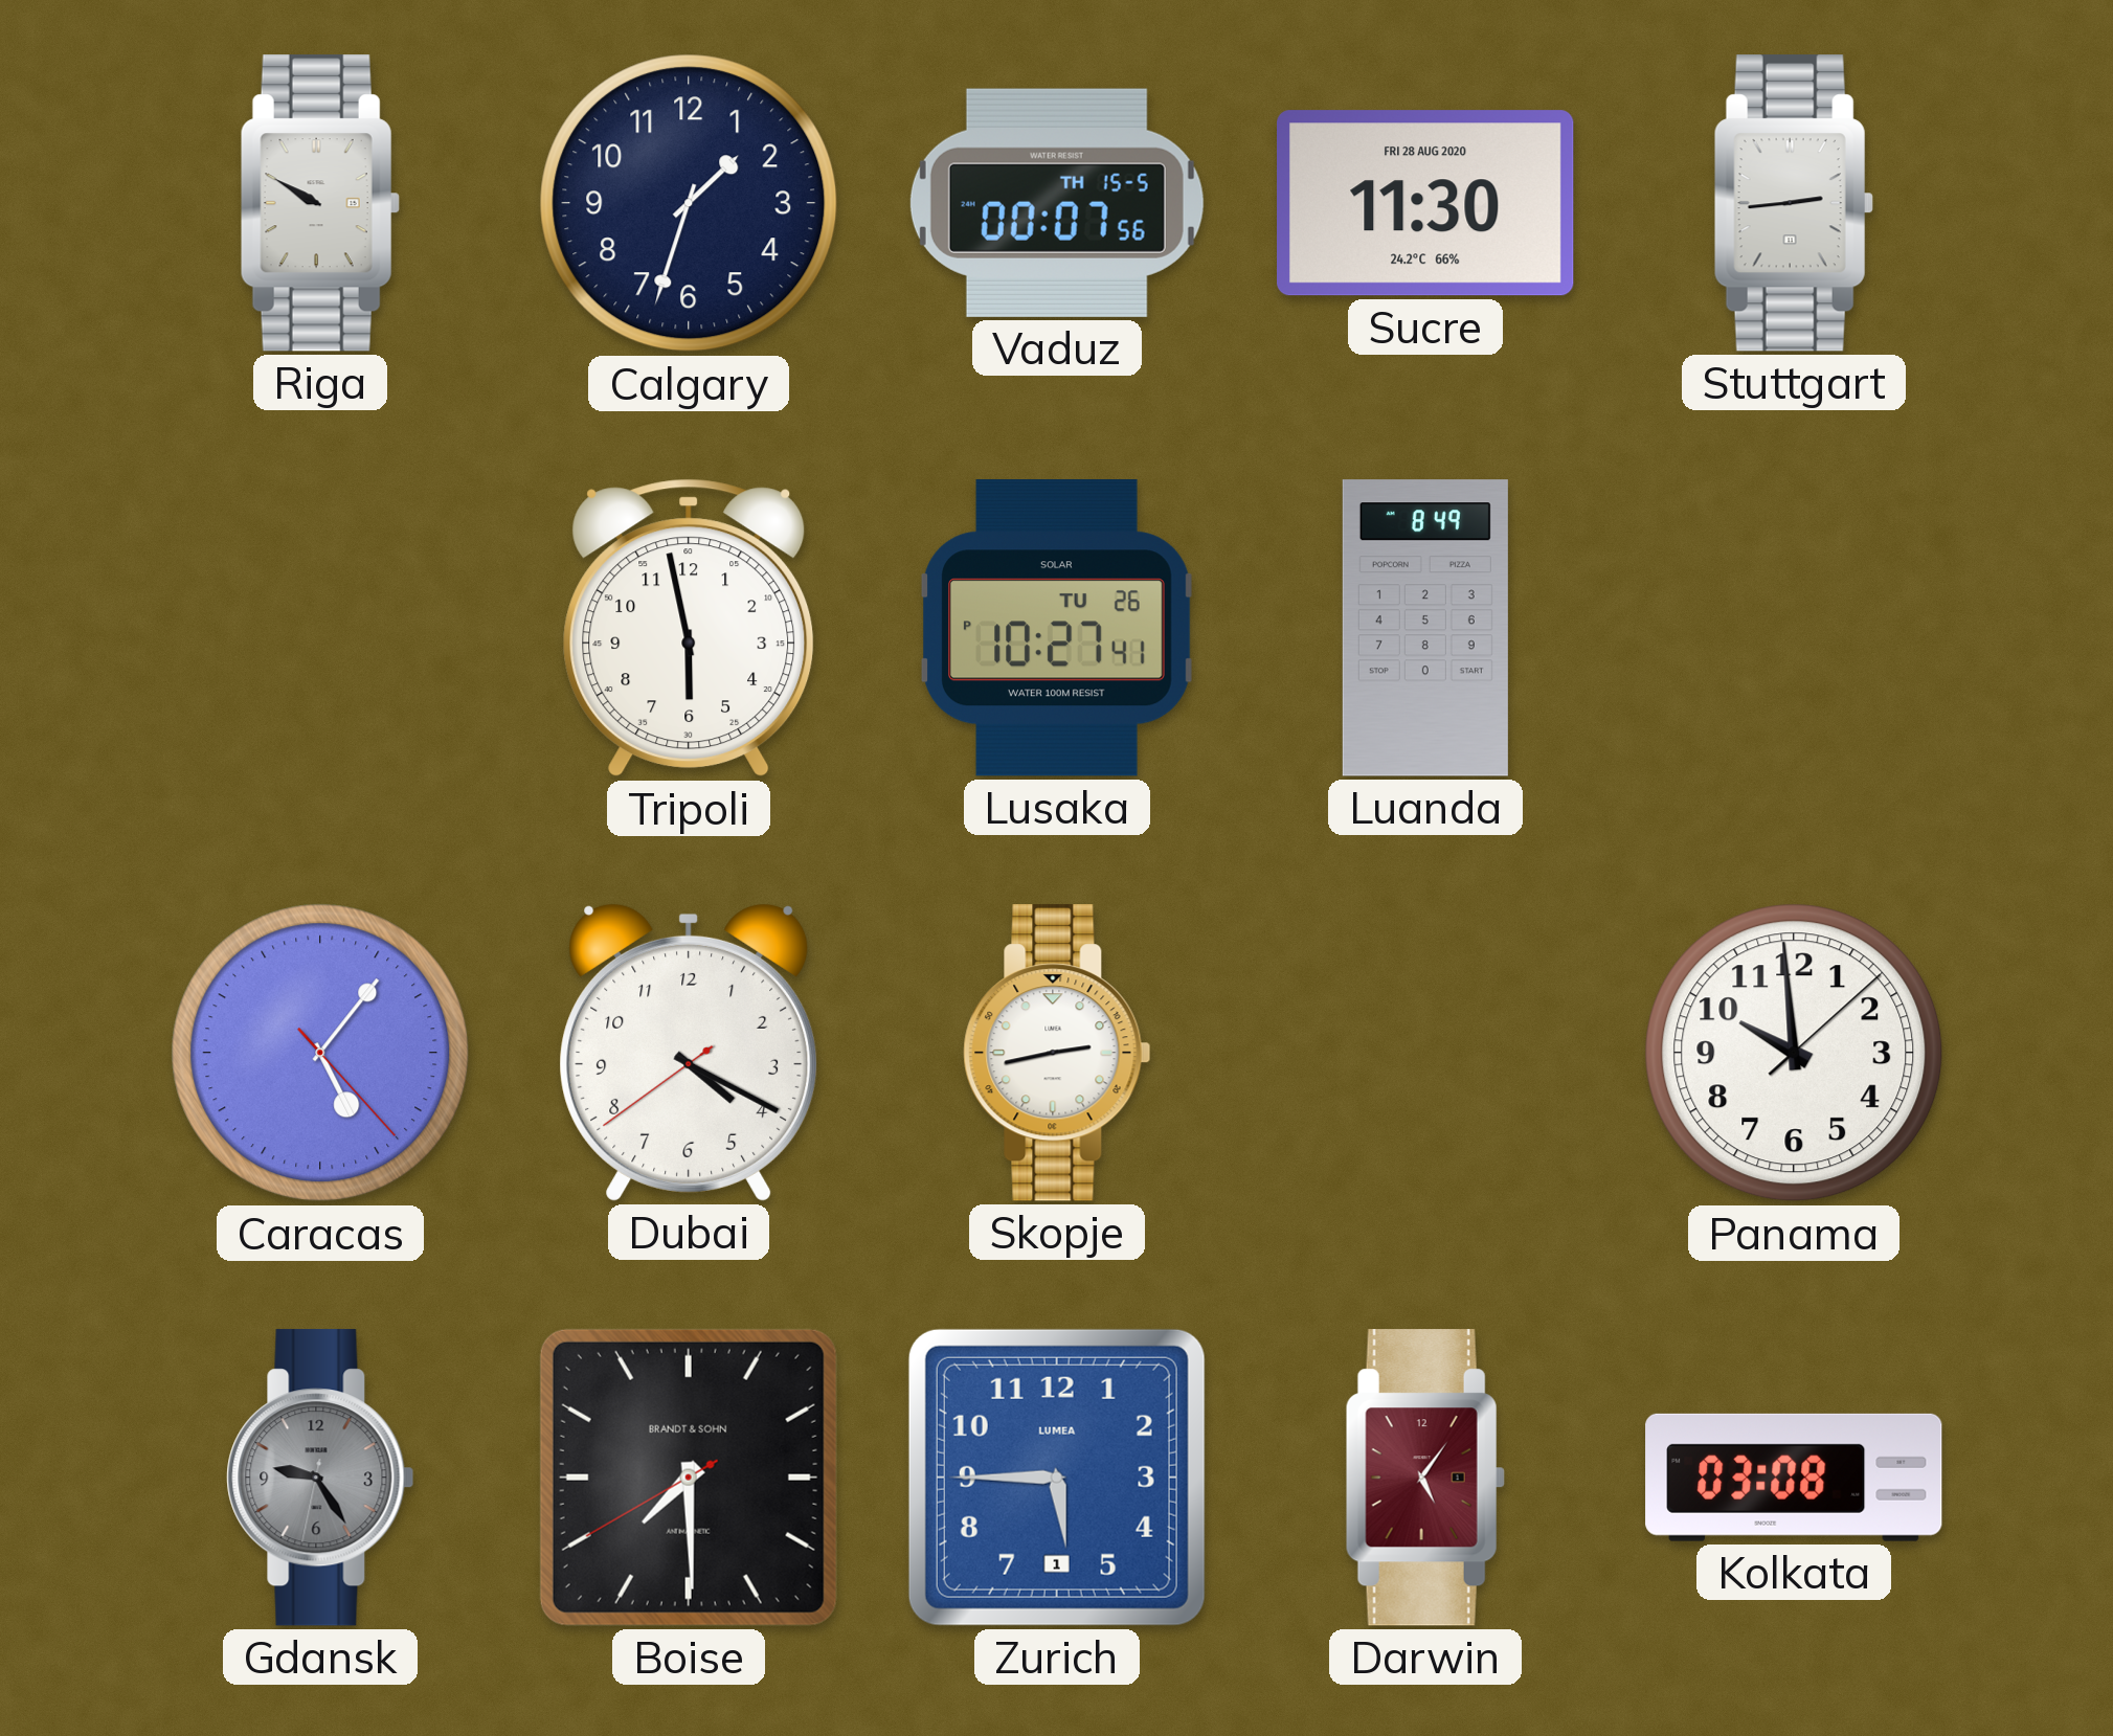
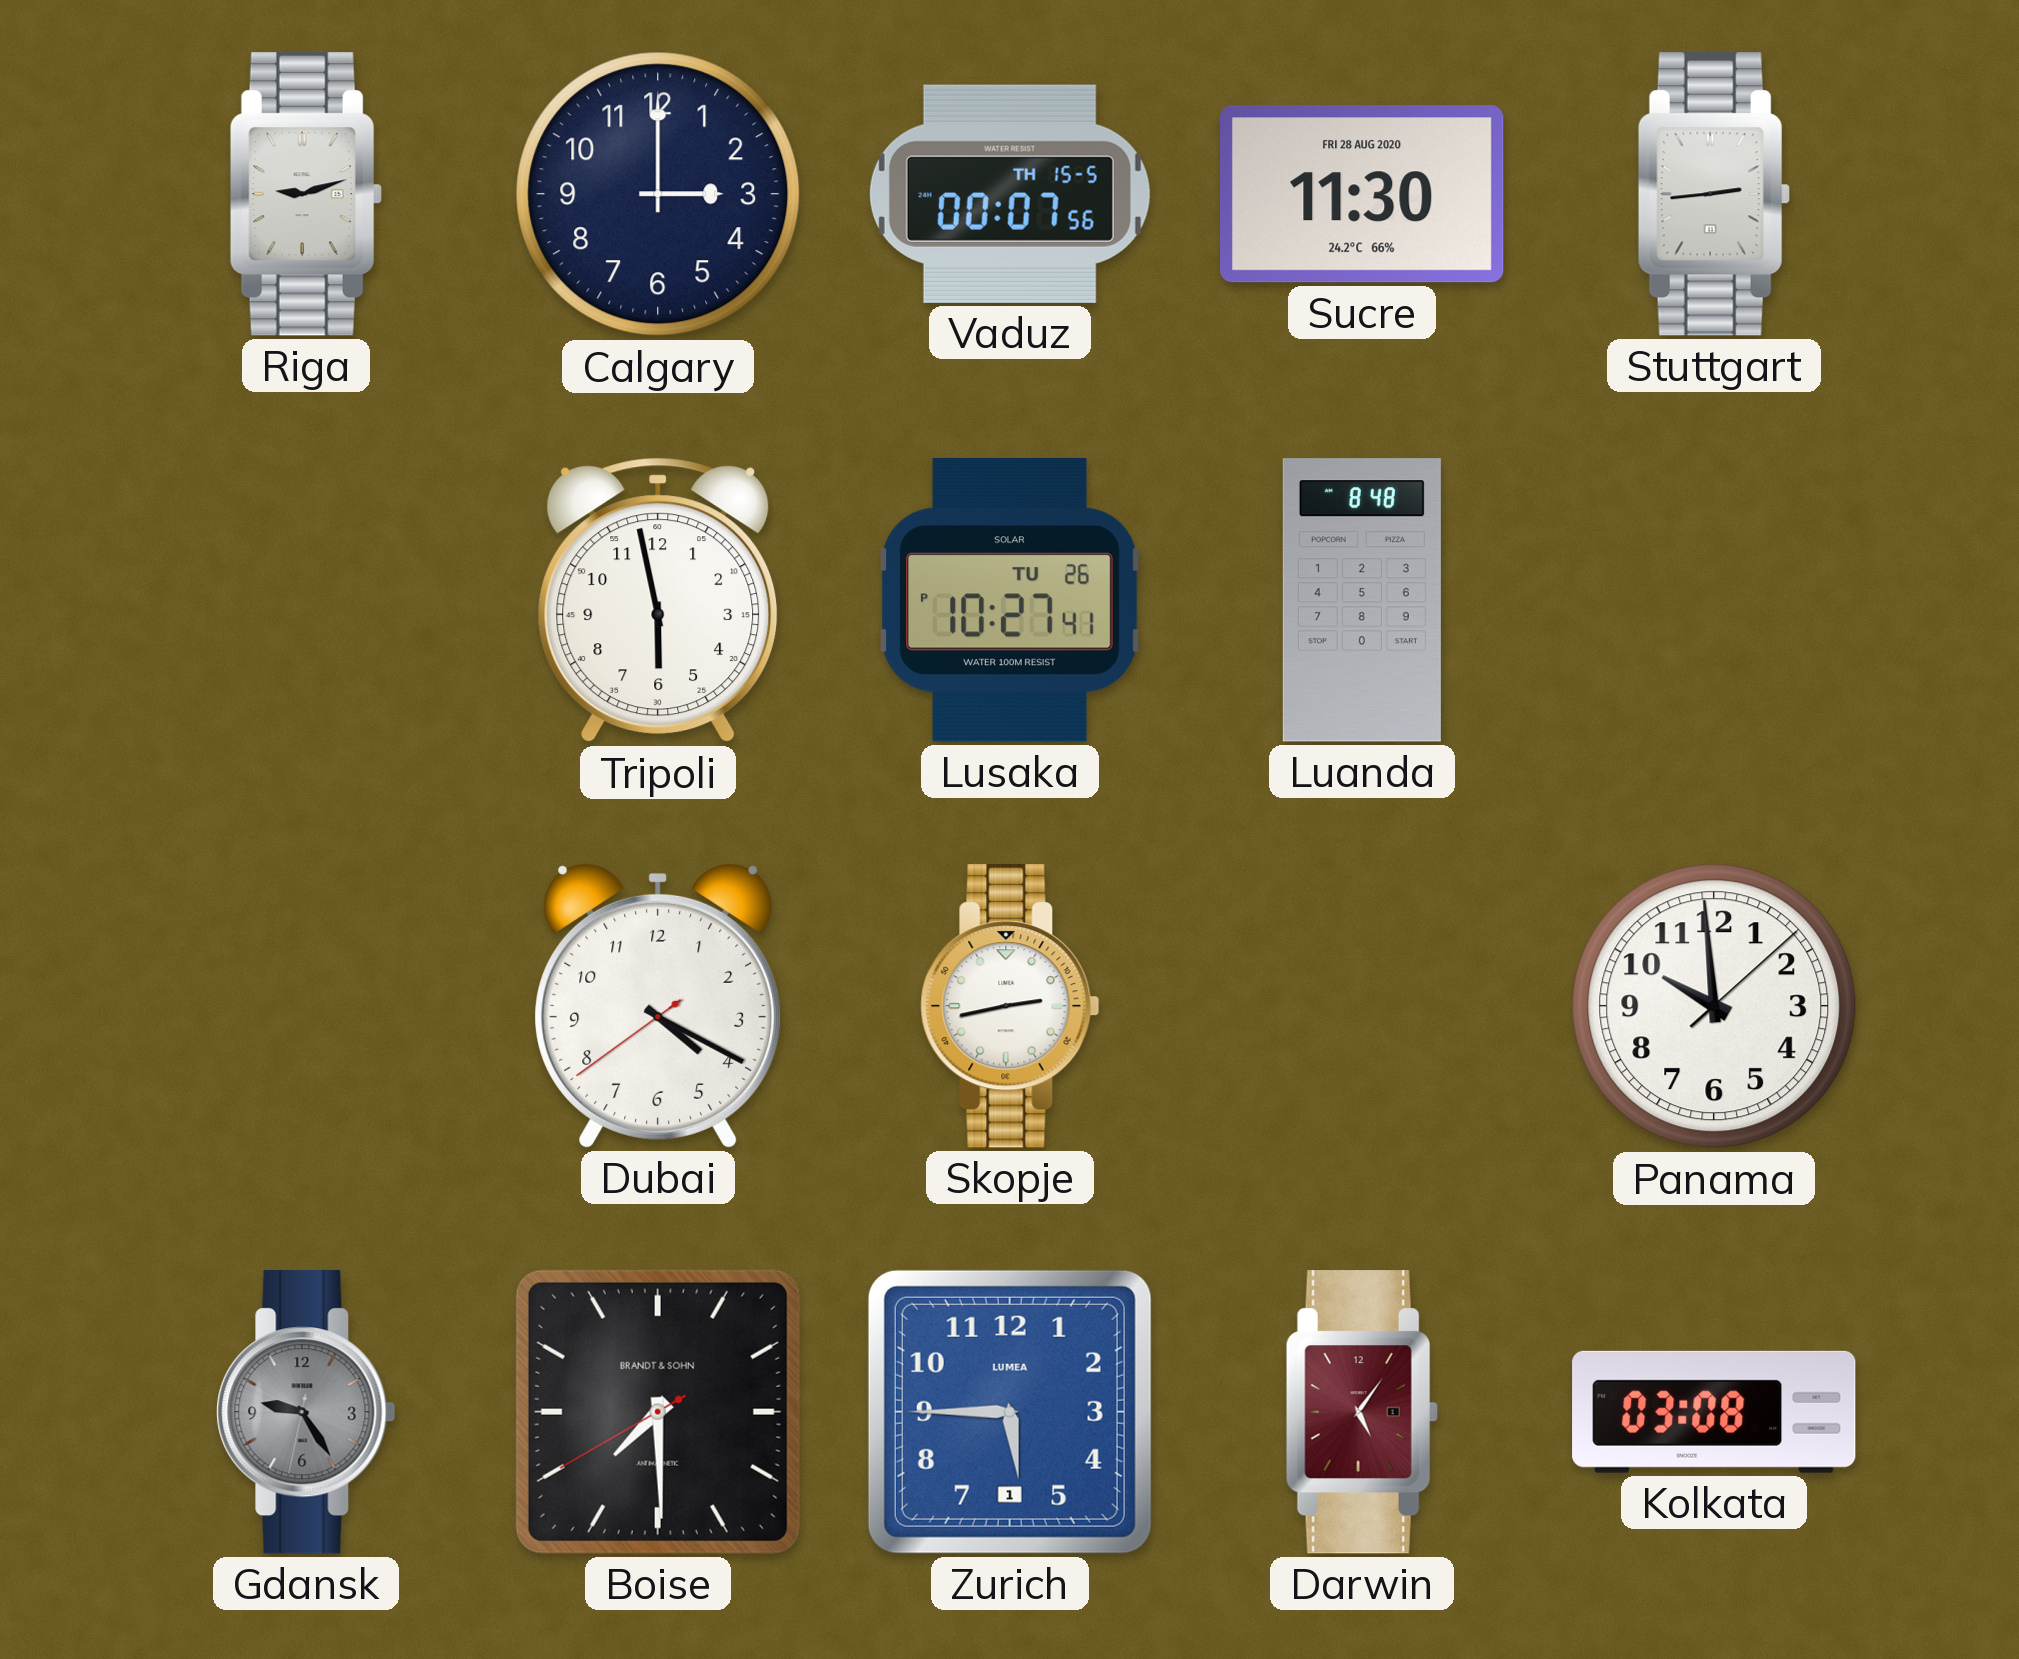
Riga: 9:50 -> 9:12 (306, 194)
Calgary: 1:33 -> 3:00 (658, 194)
Luanda: 8:49 -> 8:48 (1362, 600)
Caracas: 5:06 -> none (320, 1053)
